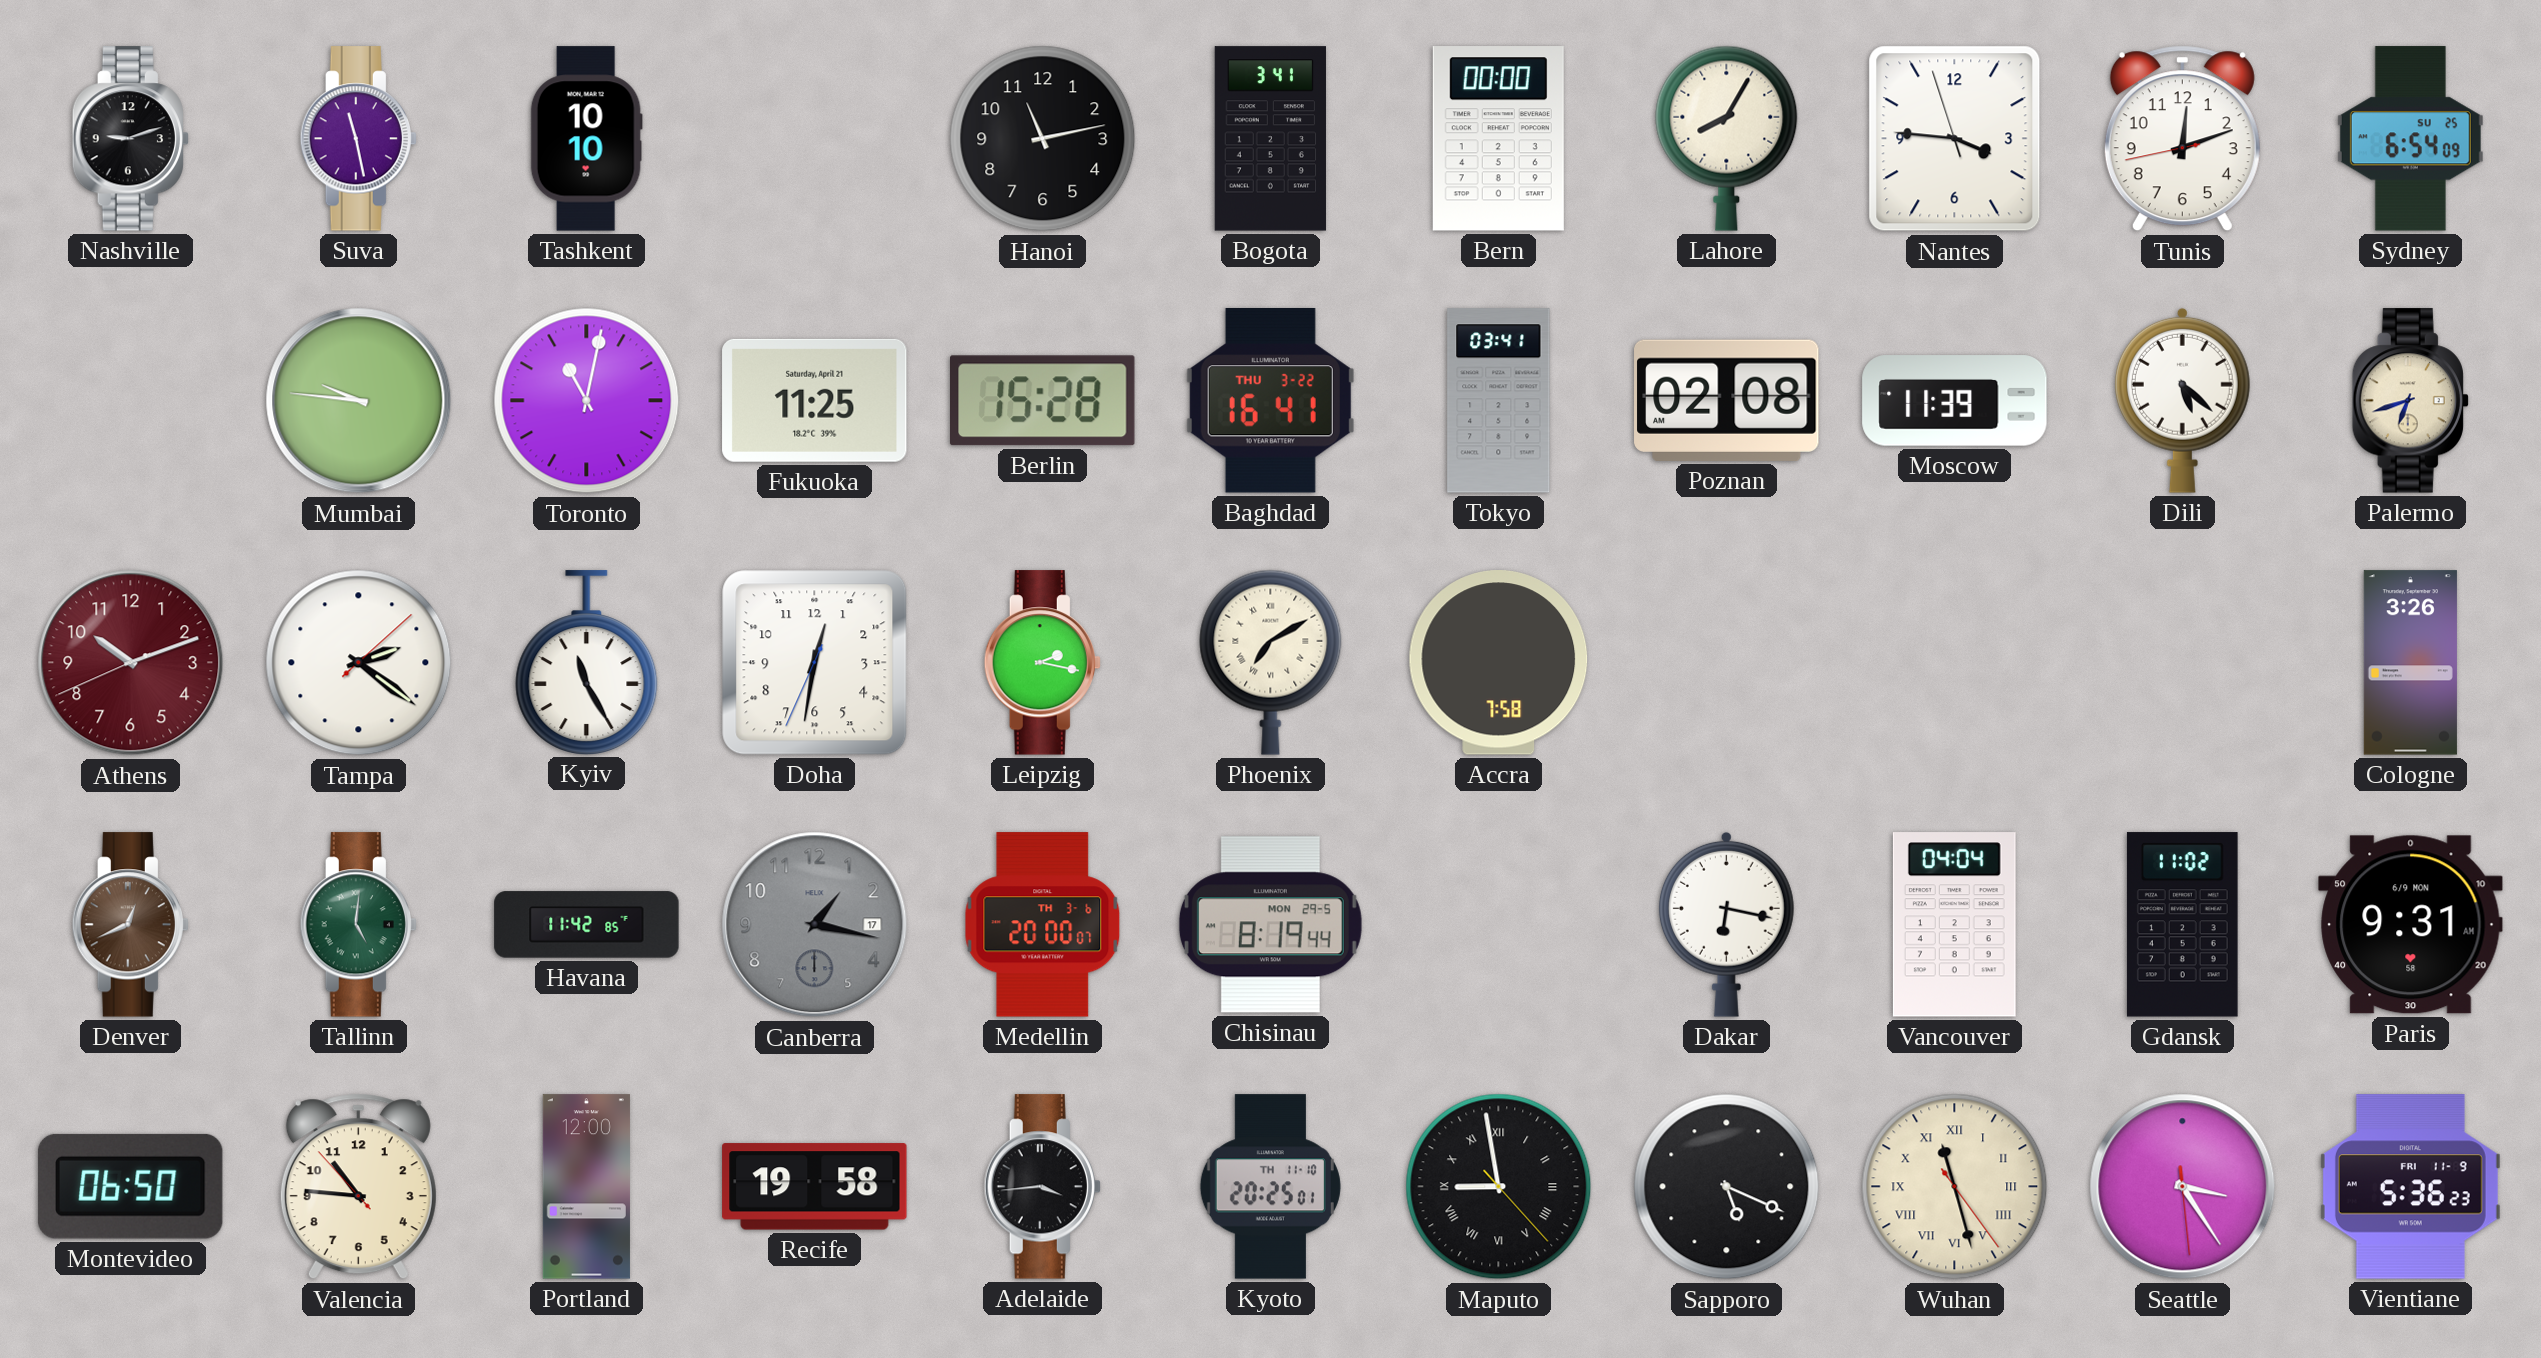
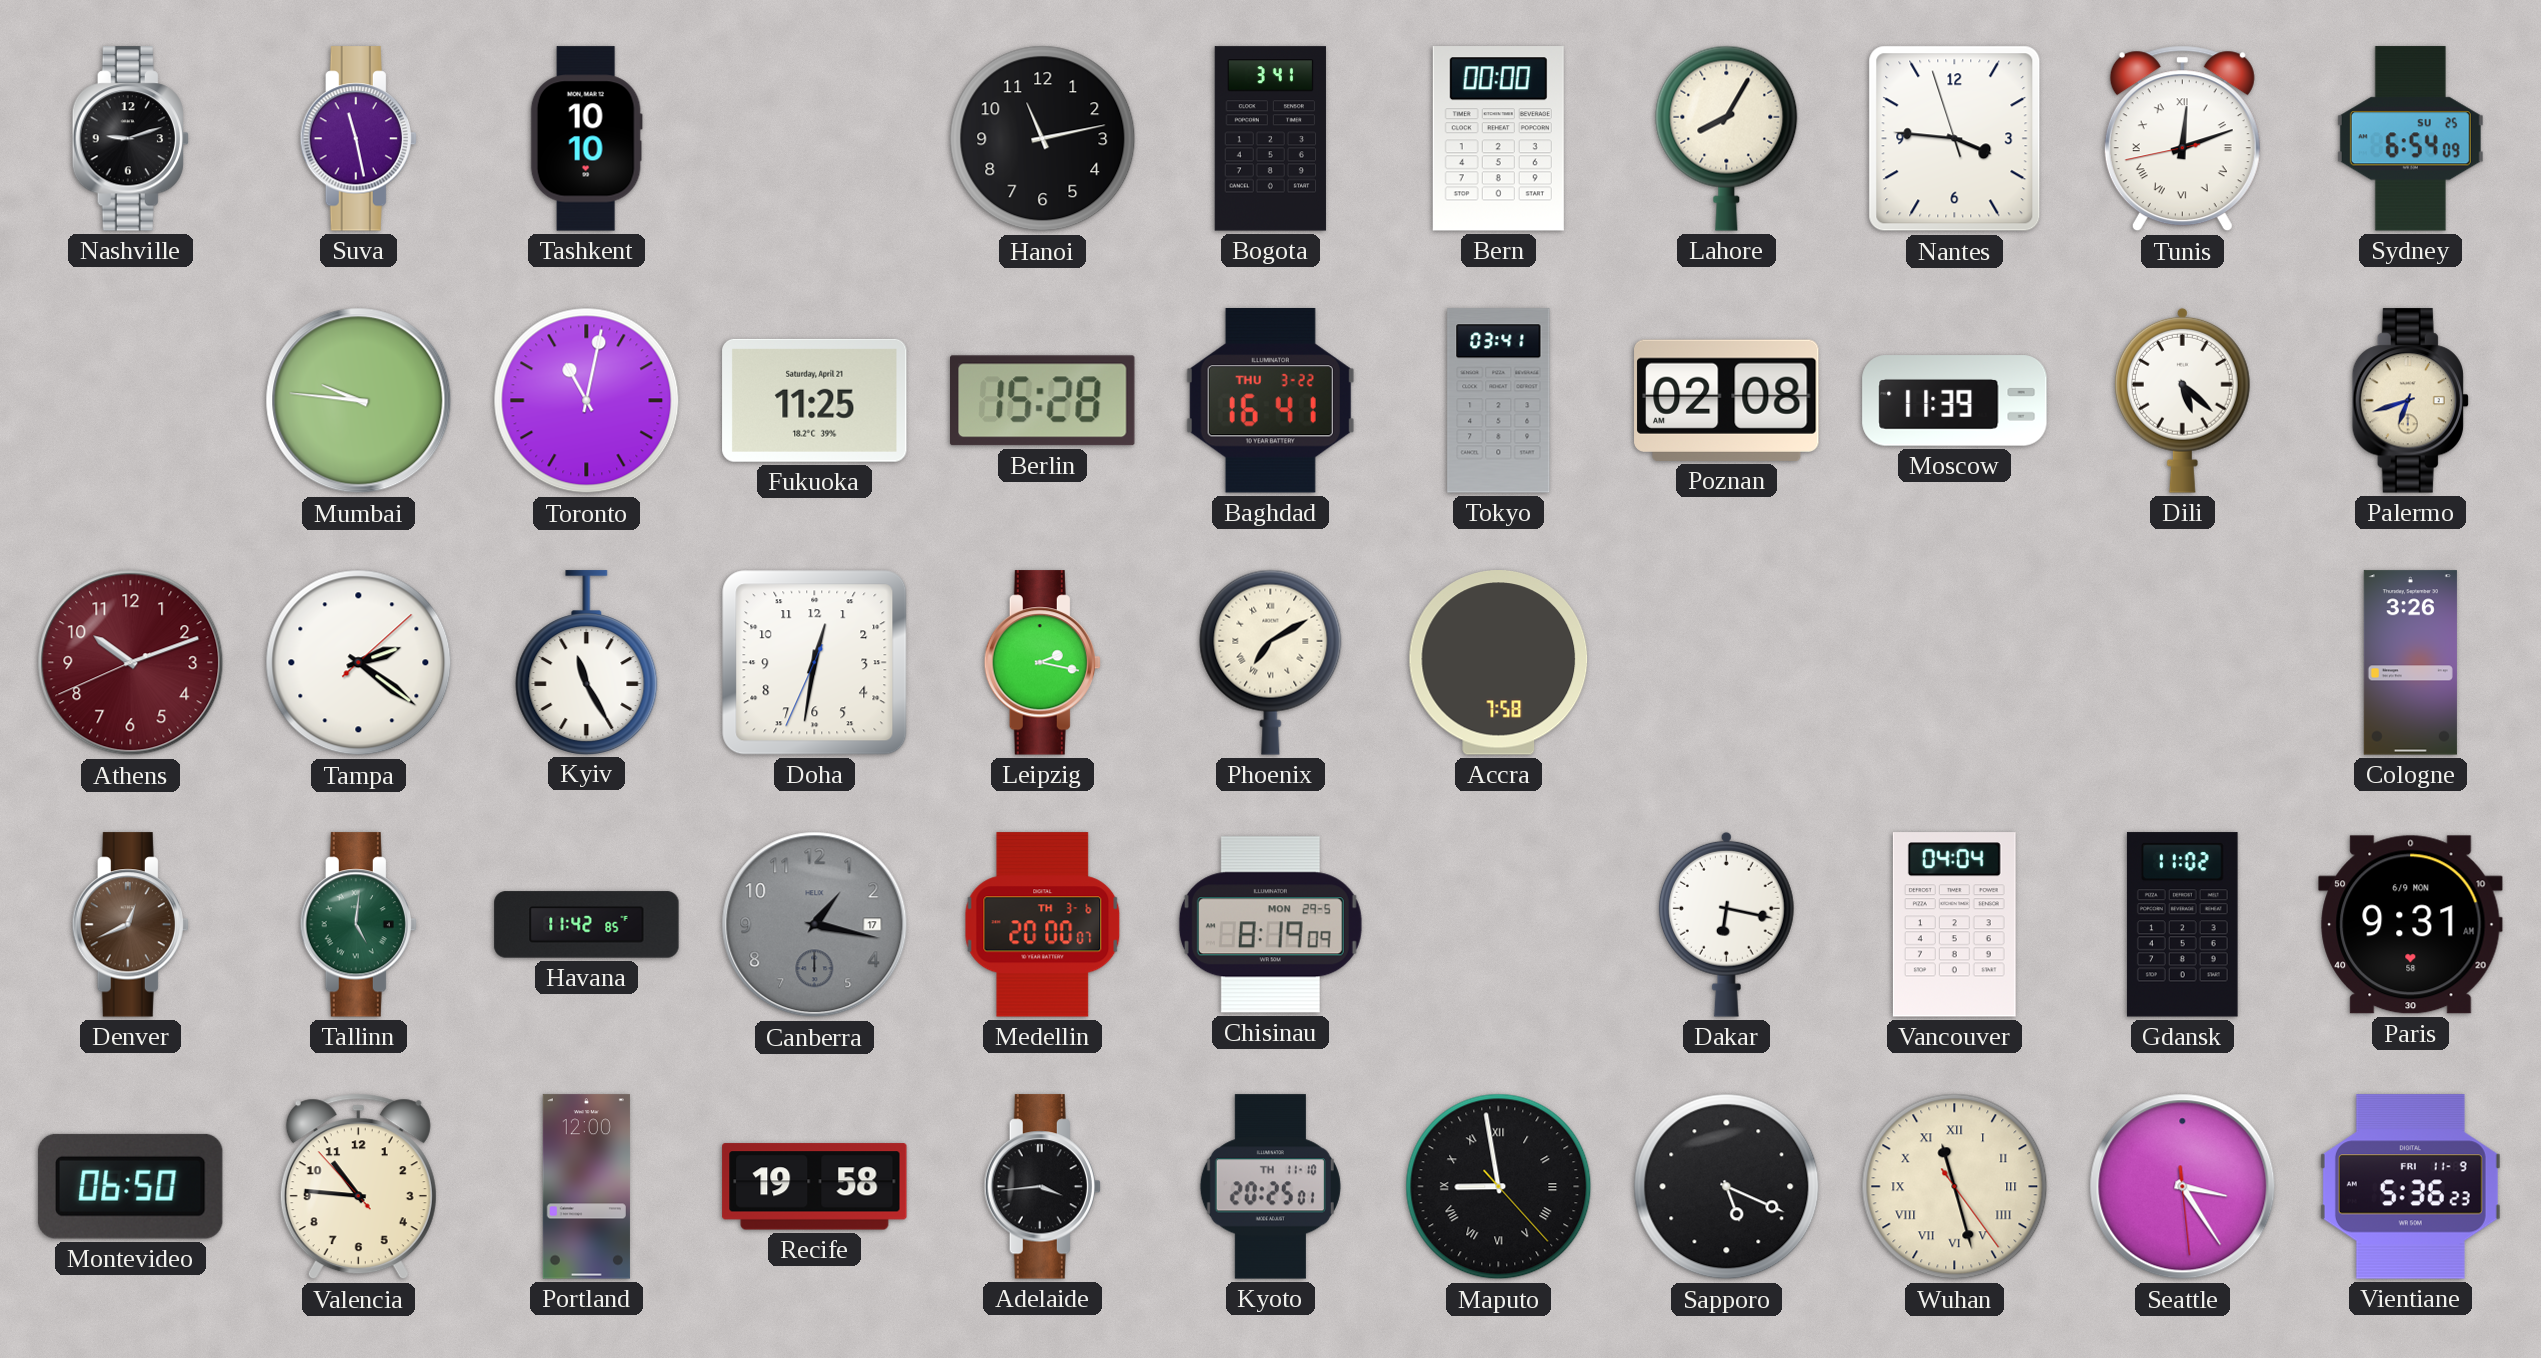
Tunis numerals: Arabic -> Roman (2182, 139)
Chisinau: 8:19:44 -> 8:19:09 (1270, 925)
